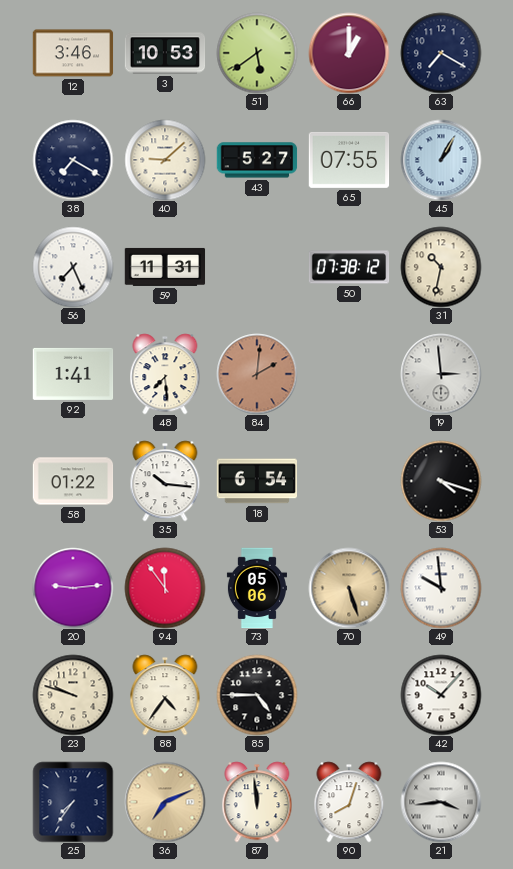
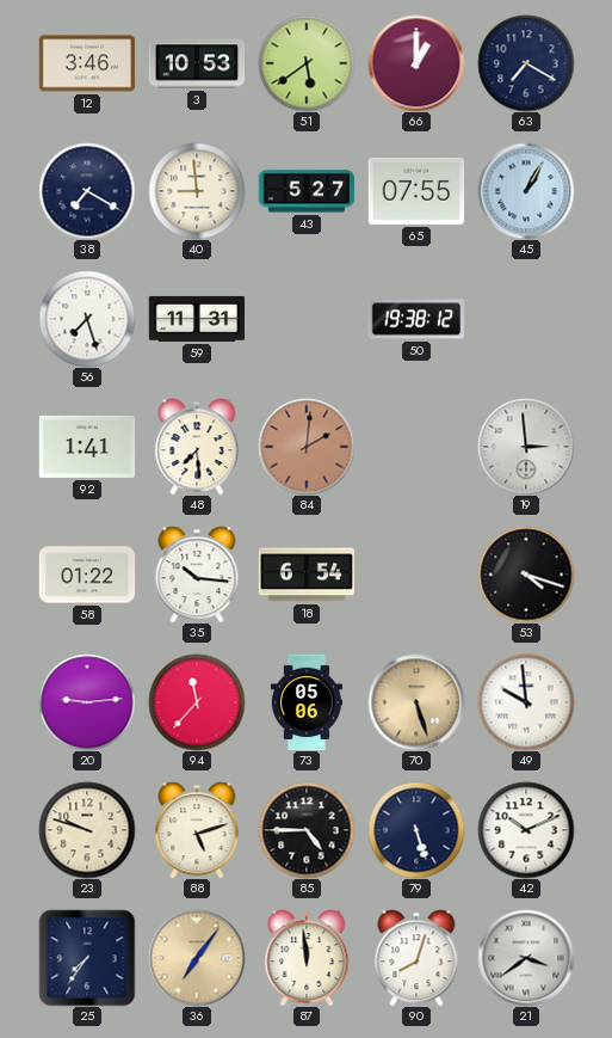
40: 9:08 -> 8:59 (197, 191)
56: 7:26 -> 7:27 (87, 319)
50: 07:38 -> 19:38 (416, 319)
31: 10:32 -> none (441, 267)
94: 11:54 -> 11:37 (197, 702)
88: 4:36 -> 5:12 (197, 830)
79: none -> 5:27 (416, 830)
42: 10:07 -> 10:11 (526, 830)
36: 7:11 -> 7:06 (197, 958)
21: 3:44 -> 3:39 (526, 958)
